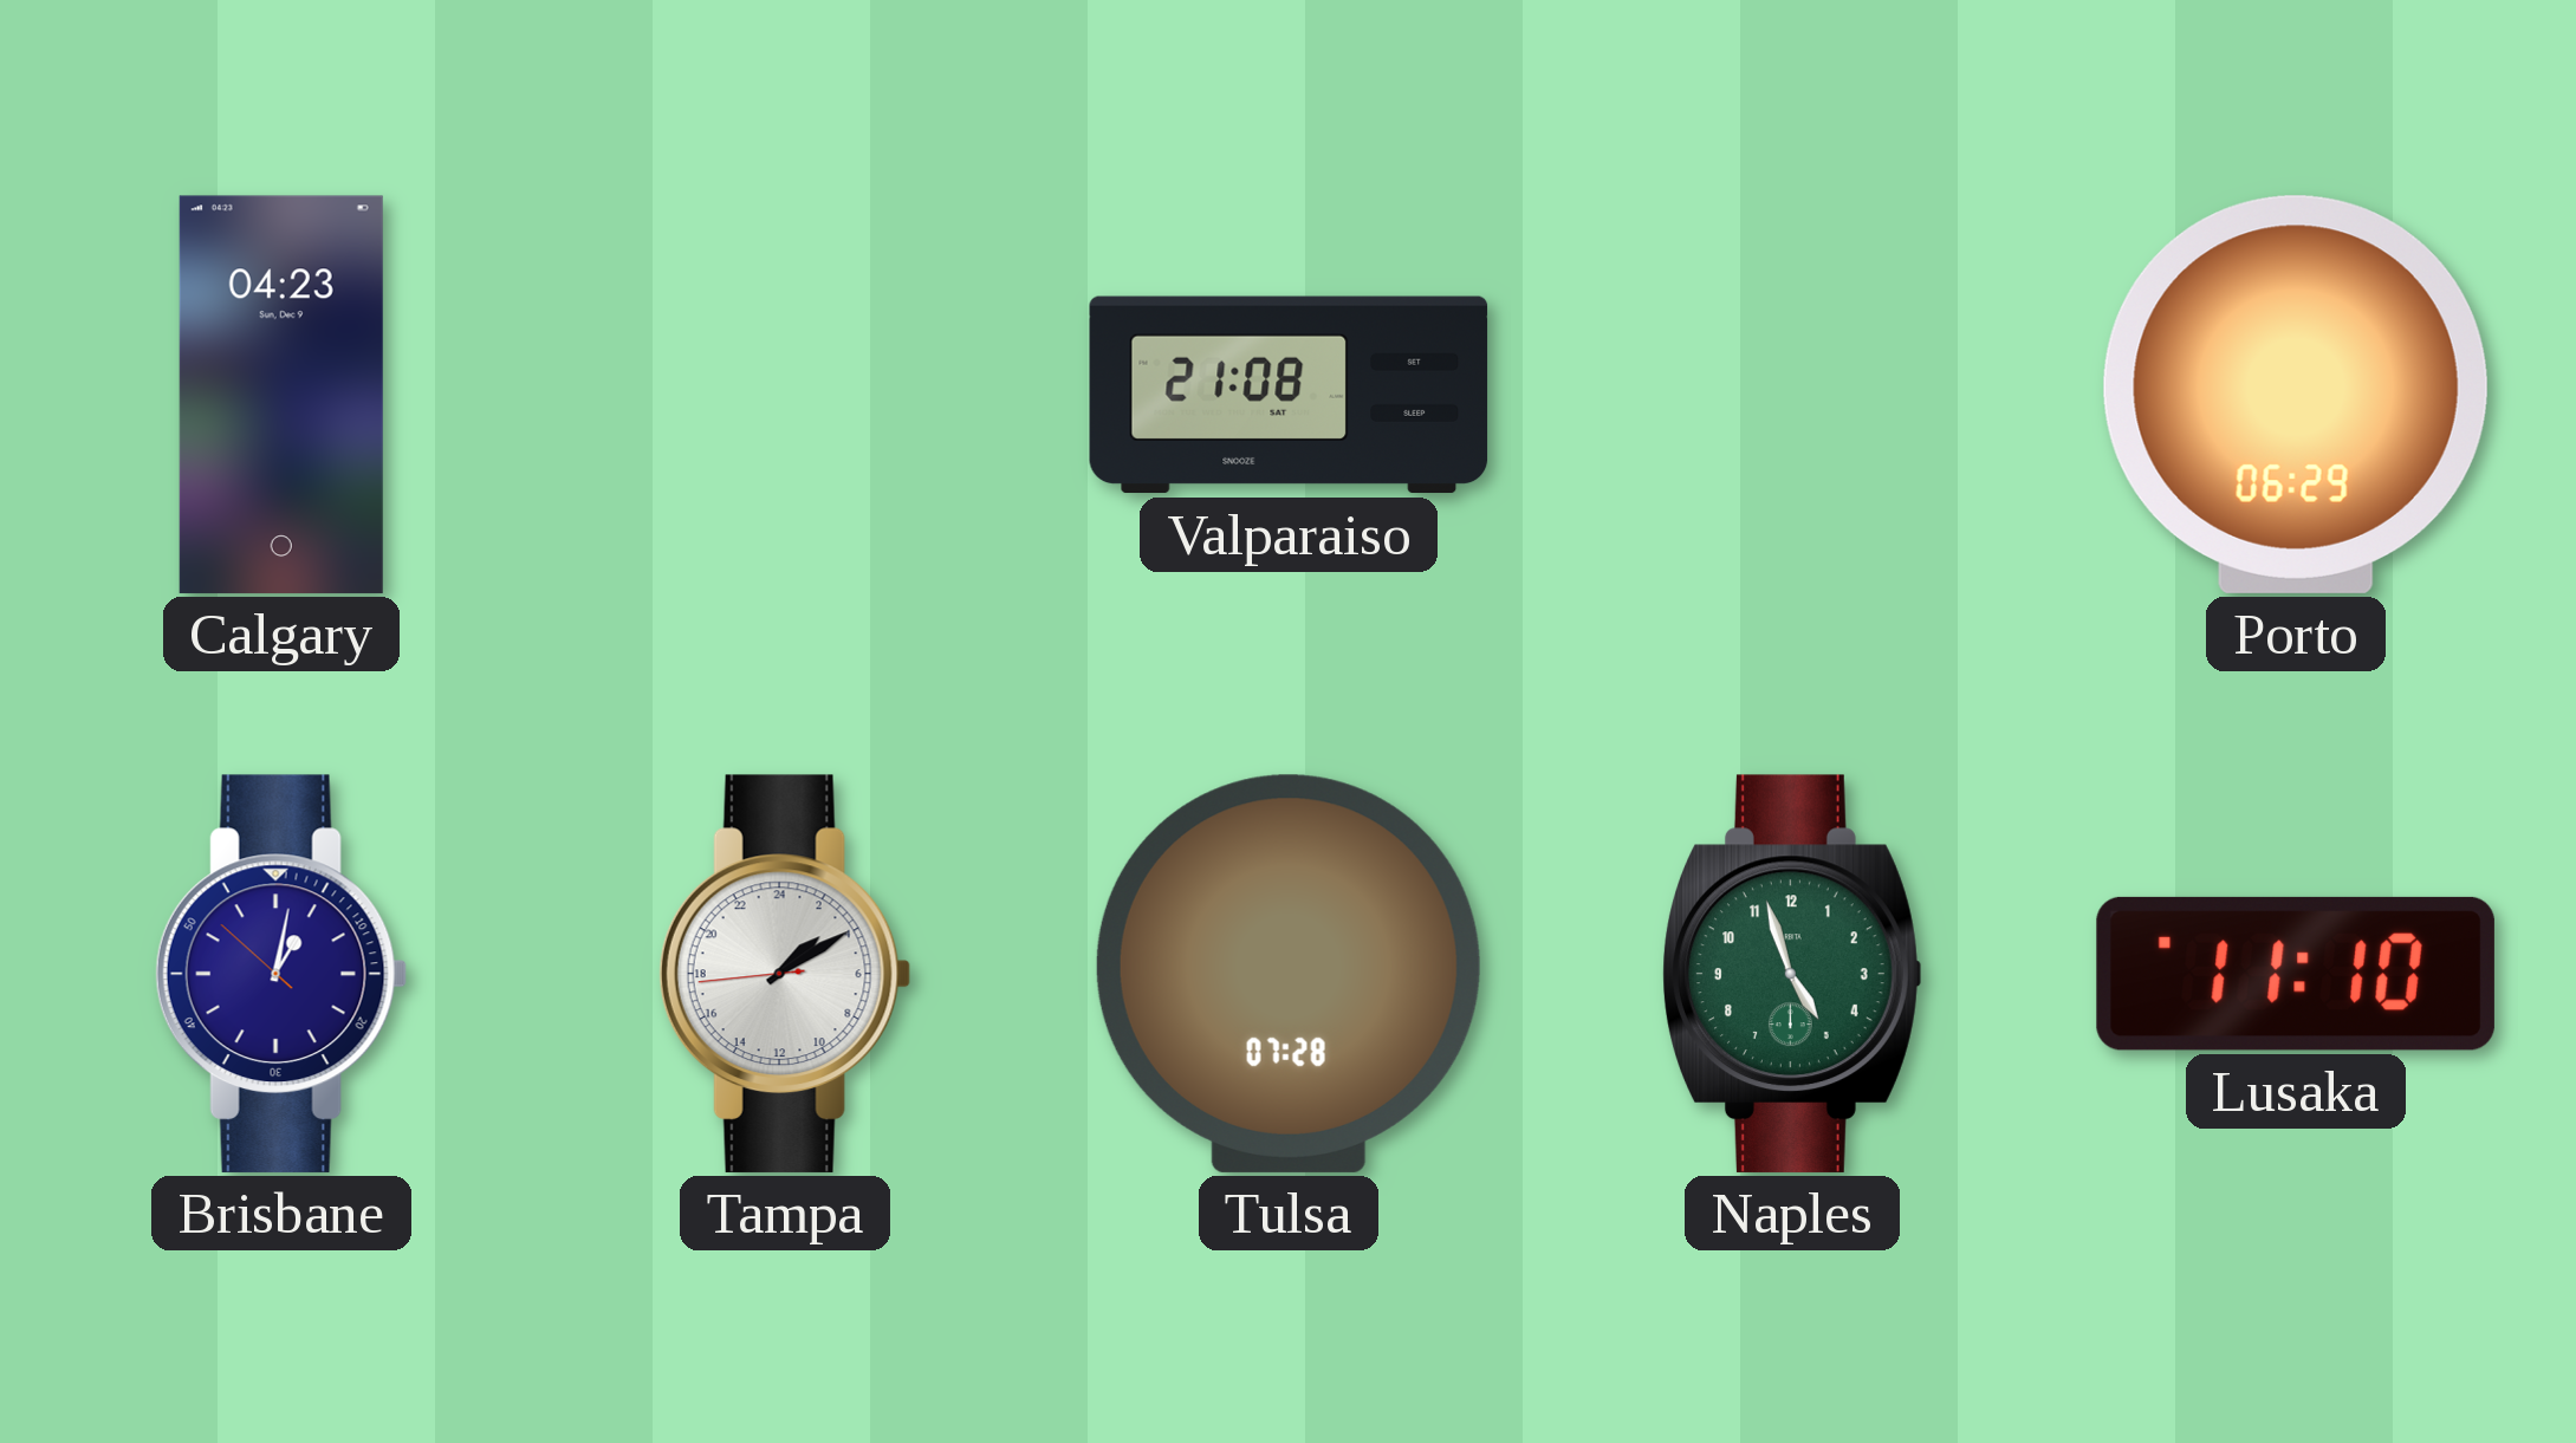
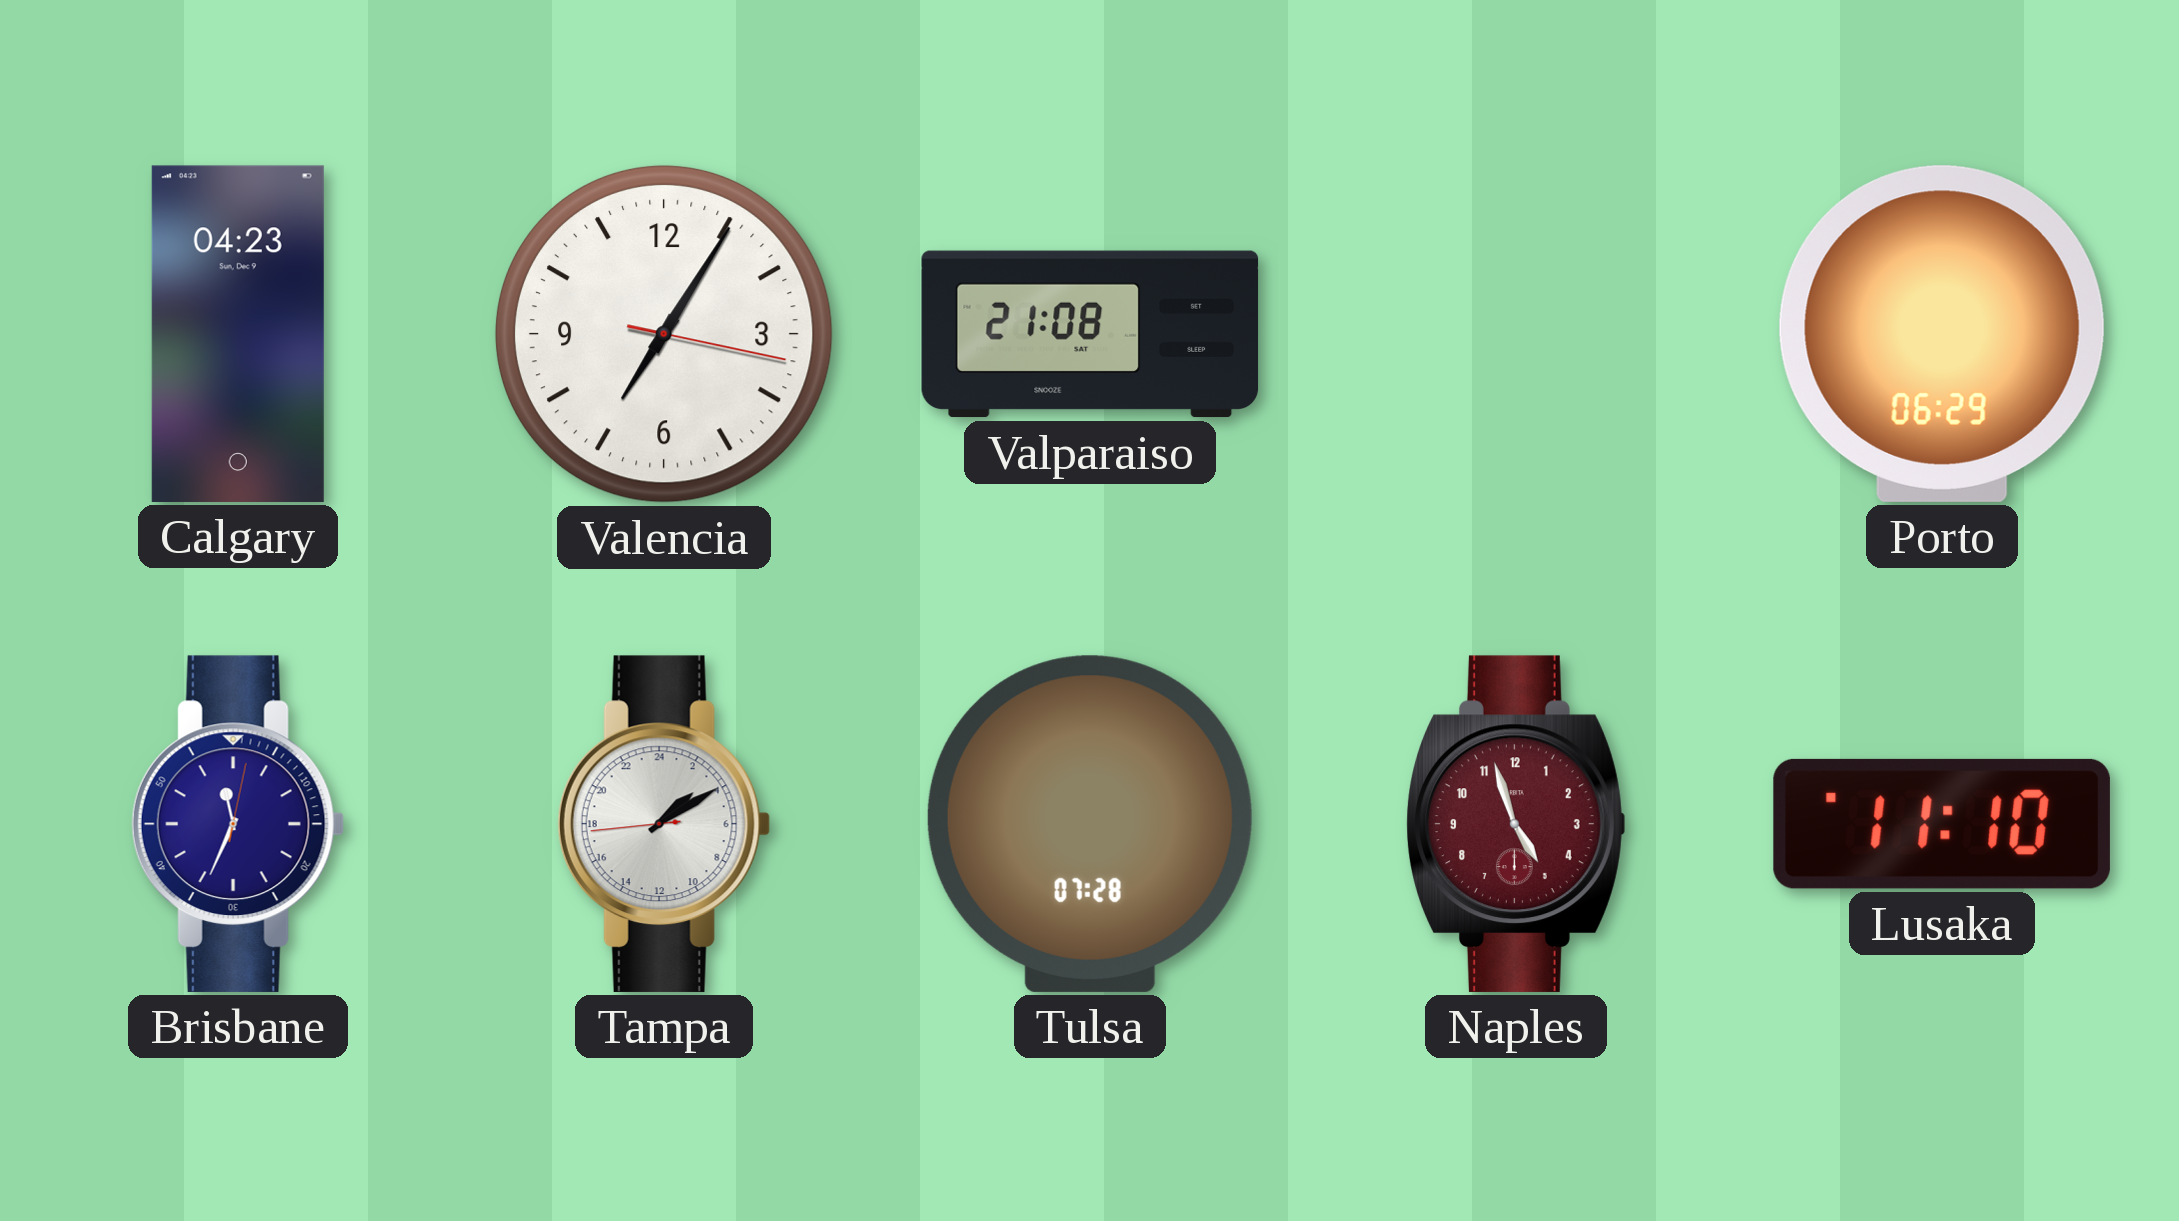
Valencia: none -> 7:05 (664, 334)
Brisbane: 1:01 -> 11:34 (238, 824)
Naples dial: green -> burgundy (1517, 824)
